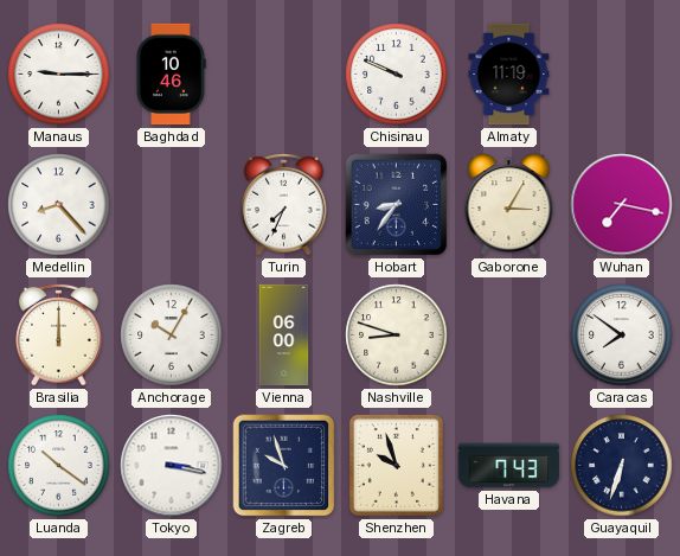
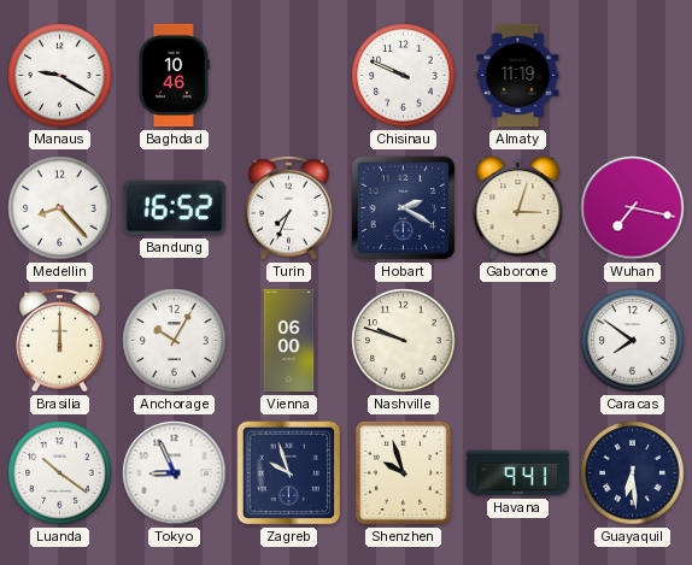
Manaus: 9:15 -> 9:20 (60, 76)
Bandung: none -> 16:52 (175, 208)
Hobart: 8:36 -> 2:20 (404, 208)
Gaborone: 3:05 -> 3:03 (518, 208)
Nashville: 8:48 -> 9:48 (404, 341)
Tokyo: 3:17 -> 8:56 (175, 473)
Havana: 7:43 -> 9:41 (518, 473)
Guayaquil: 6:33 -> 6:29 (633, 473)
